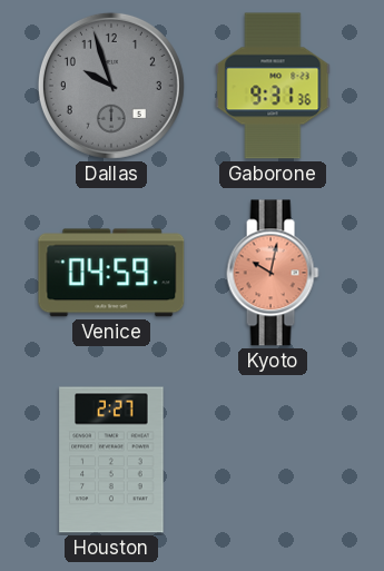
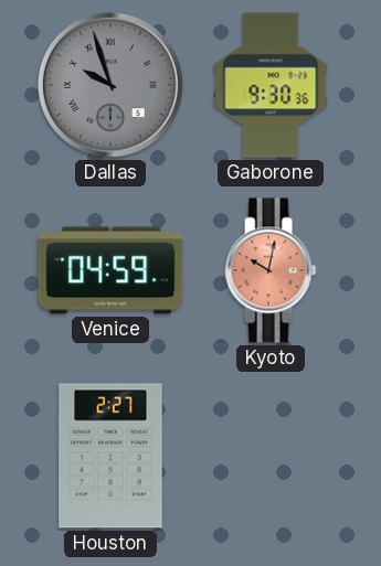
Dallas numerals: Arabic -> Roman (110, 85)
Gaborone: 9:31 -> 9:30 (271, 85)
